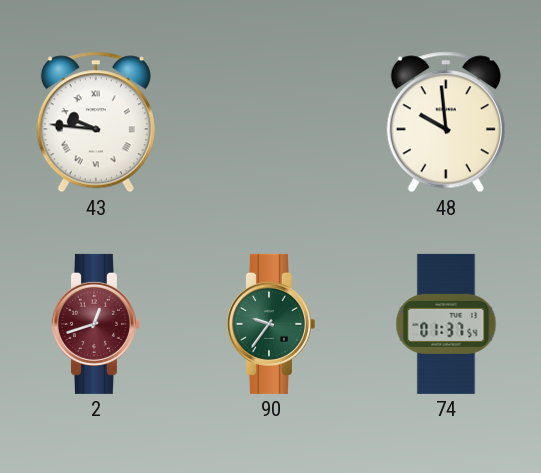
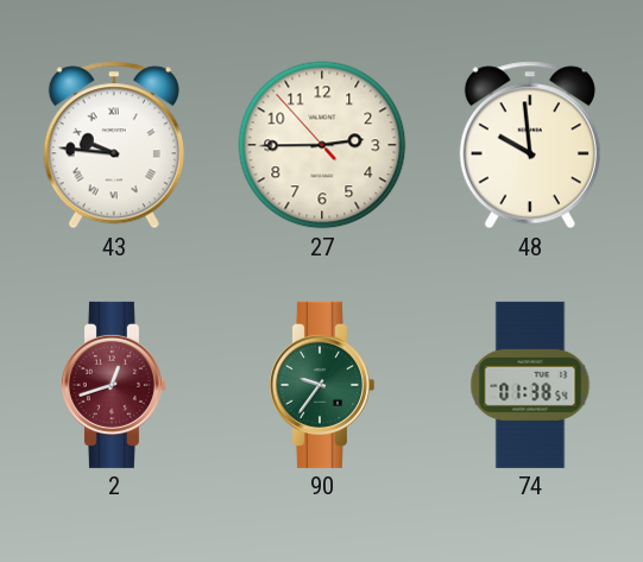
27: none -> 2:44 (322, 145)
74: 01:37 -> 01:38 (530, 385)
